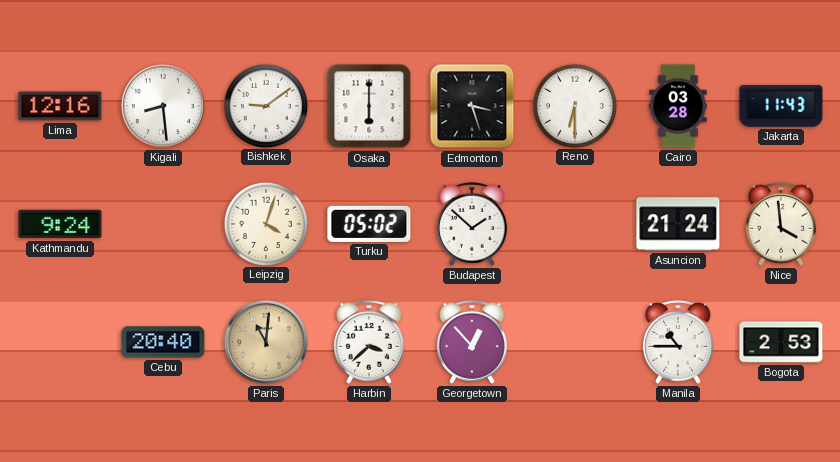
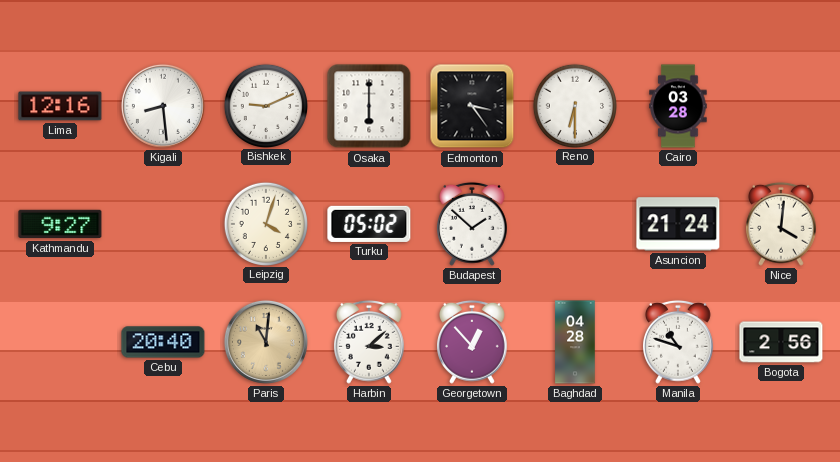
Bishkek: 9:09 -> 9:11 (265, 105)
Edmonton: 3:27 -> 3:24 (472, 106)
Jakarta: 11:43 -> none (781, 106)
Kathmandu: 9:24 -> 9:27 (60, 224)
Nice: 3:59 -> 4:01 (782, 224)
Harbin: 3:38 -> 3:08 (370, 342)
Baghdad: none -> 04:28 (575, 342)
Manila: 10:45 -> 10:48 (679, 342)
Bogota: 2:53 -> 2:56 (781, 342)
